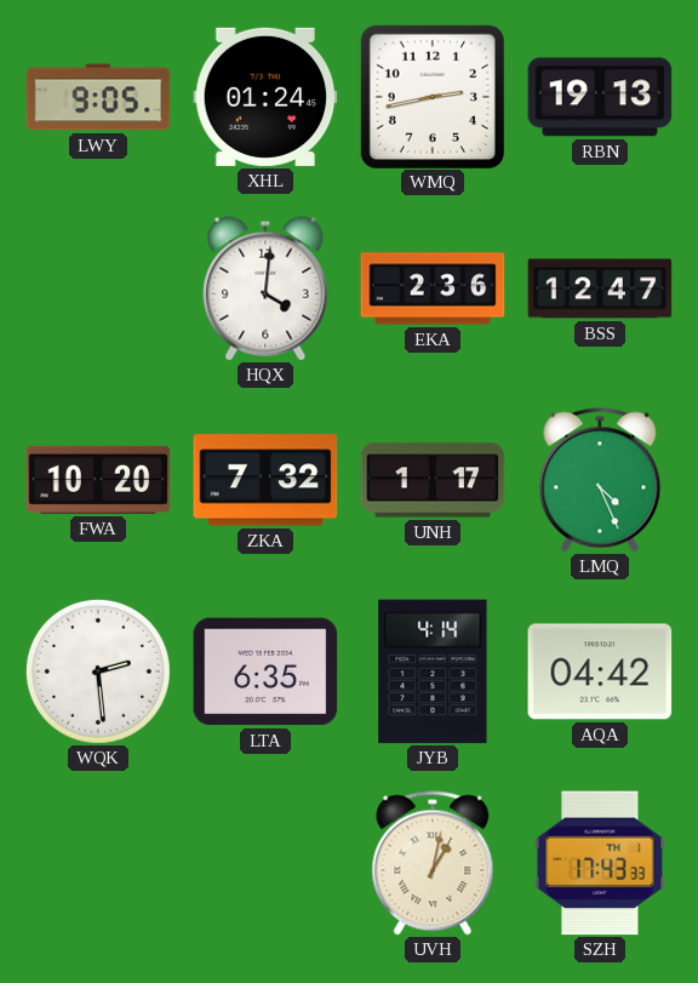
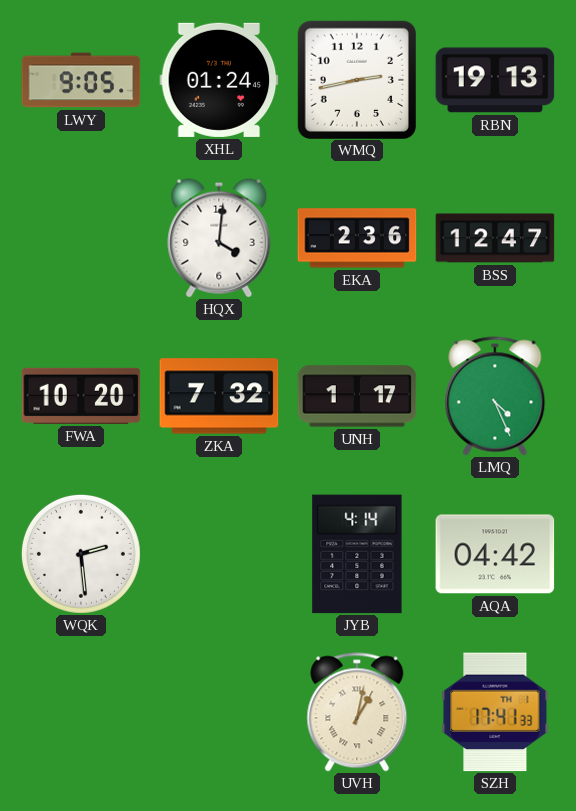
LTA: 6:35 -> none (265, 671)
SZH: 17:43 -> 17:41 (495, 712)
